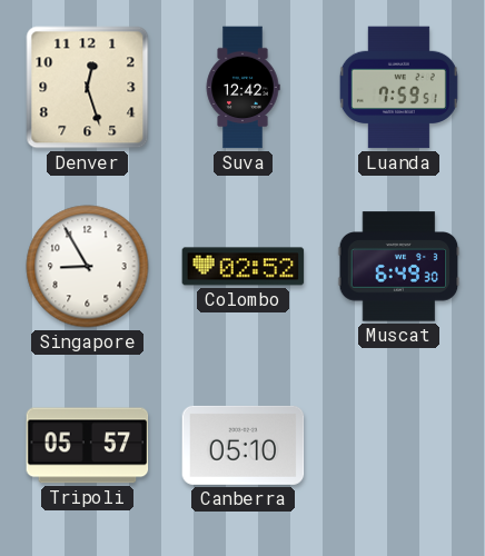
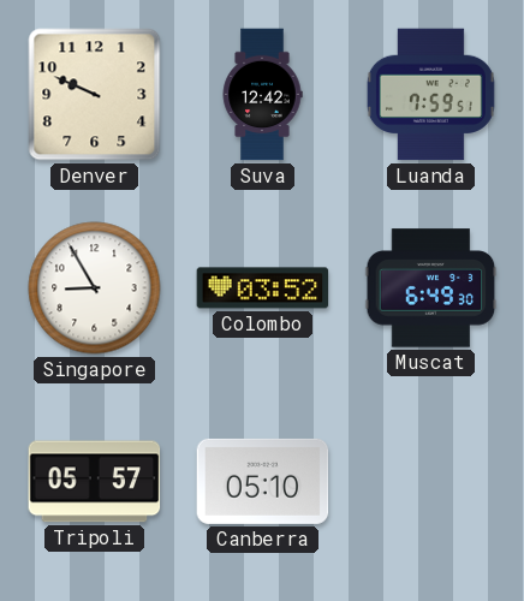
Denver: 12:27 -> 9:49 (95, 95)
Colombo: 02:52 -> 03:52 (263, 288)
